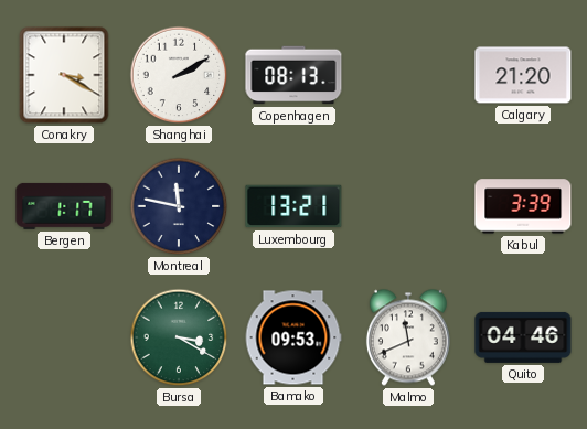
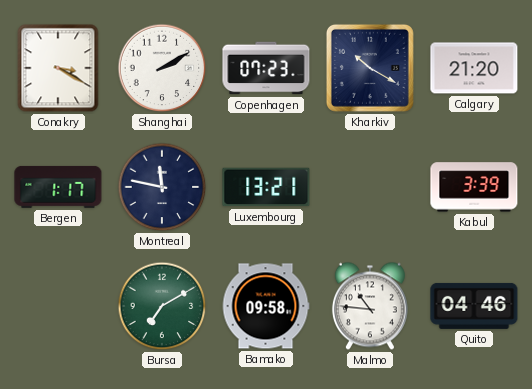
Copenhagen: 08:13 -> 07:23 (266, 68)
Kharkiv: none -> 10:20 (370, 68)
Bursa: 3:20 -> 7:10 (162, 306)
Bamako: 09:53 -> 09:58 (266, 306)
Malmo: 11:41 -> 10:46 (370, 306)
